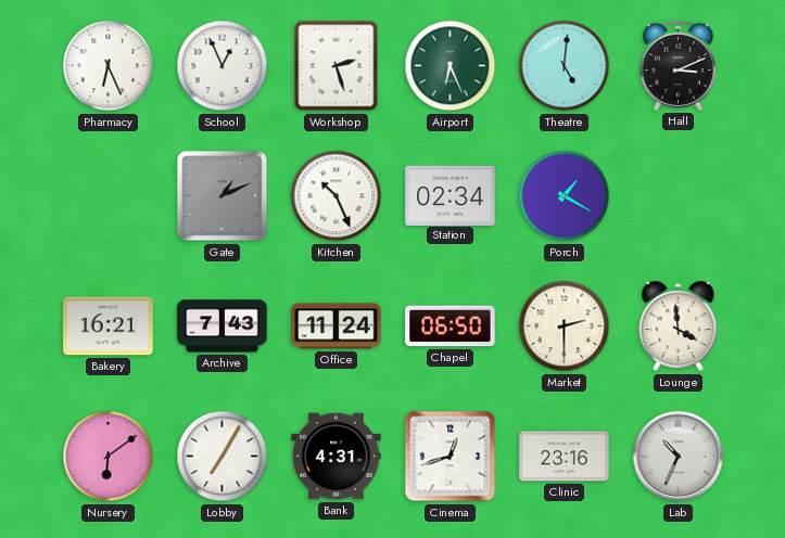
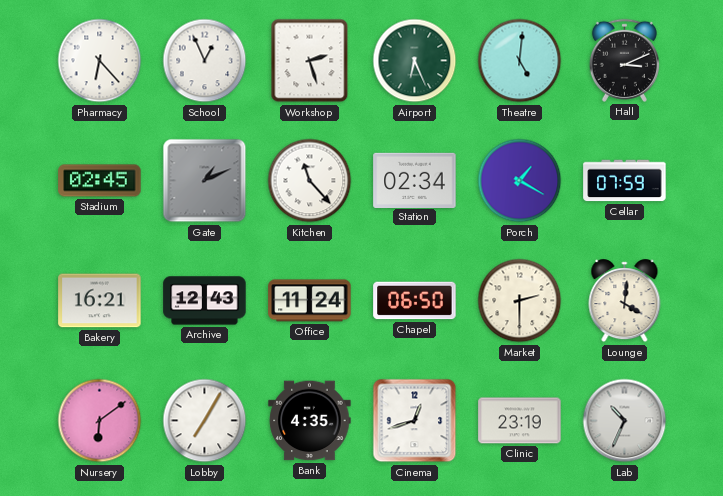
Pharmacy: 6:26 -> 6:23 (100, 61)
Stadium: none -> 02:45 (100, 181)
Kitchen: 10:26 -> 11:23 (310, 181)
Cellar: none -> 07:59 (625, 181)
Archive: 7:43 -> 12:43 (205, 301)
Lounge: 3:59 -> 4:01 (625, 301)
Bank: 4:31 -> 4:35 (310, 421)
Clinic: 23:16 -> 23:19 (520, 421)
